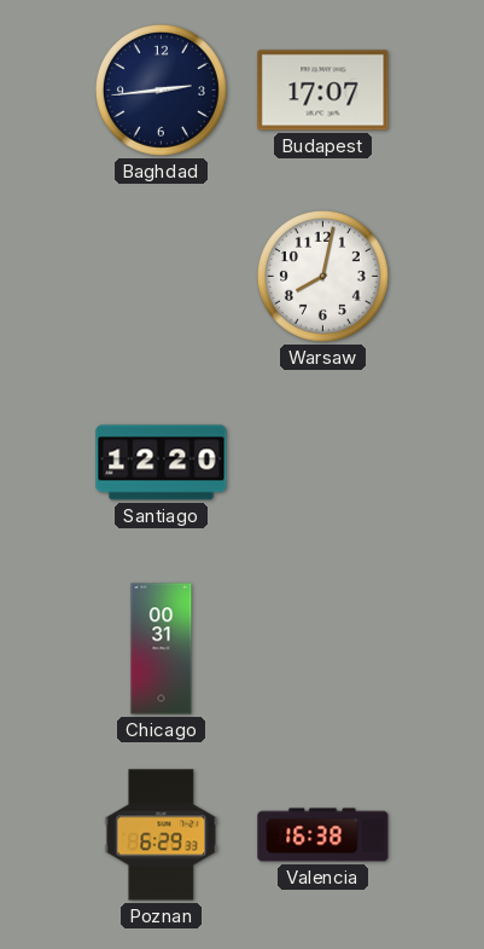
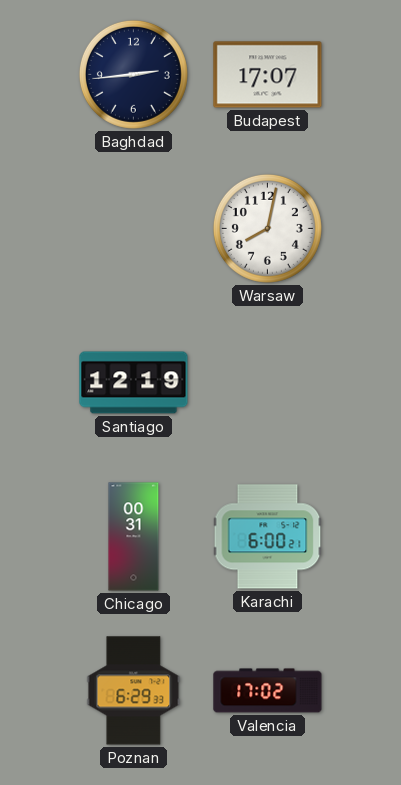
Santiago: 12:20 -> 12:19 (134, 383)
Karachi: none -> 6:00 (268, 537)
Valencia: 16:38 -> 17:02 (268, 691)
